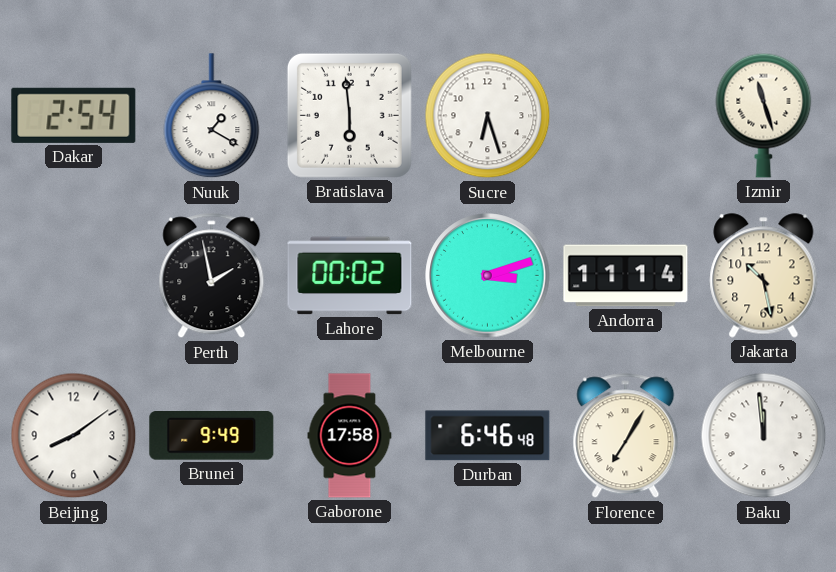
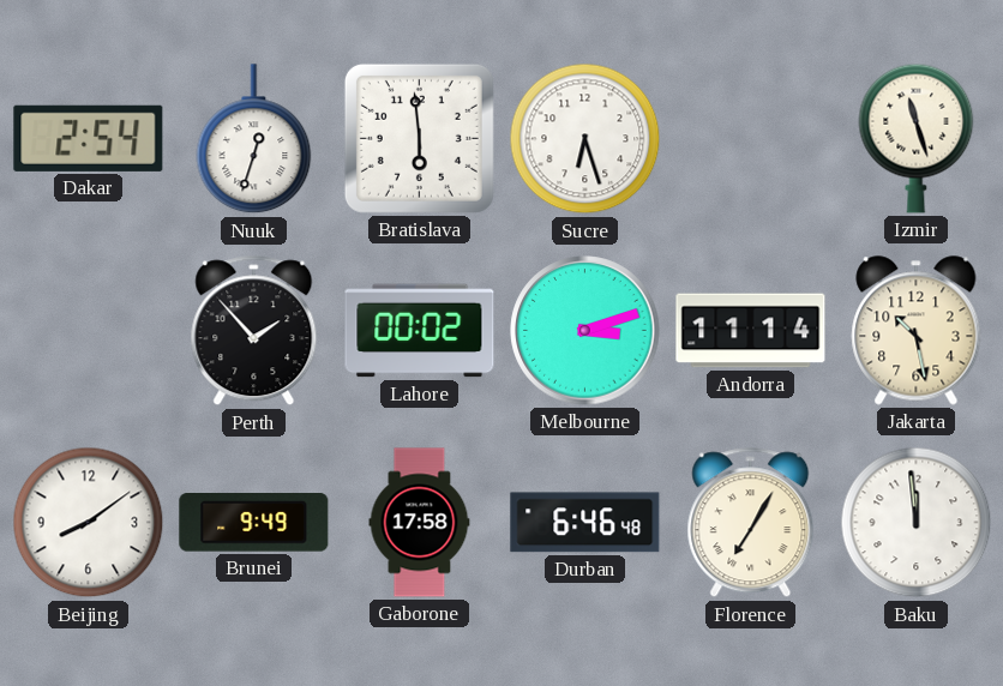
Nuuk: 1:20 -> 12:33 (254, 139)
Perth: 1:58 -> 1:53 (254, 331)
